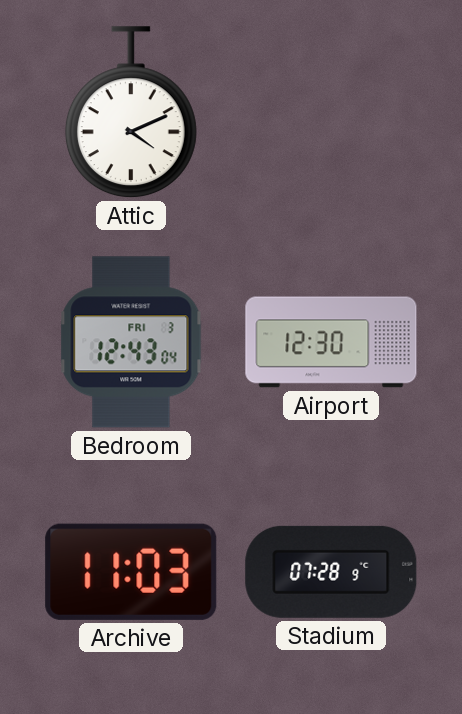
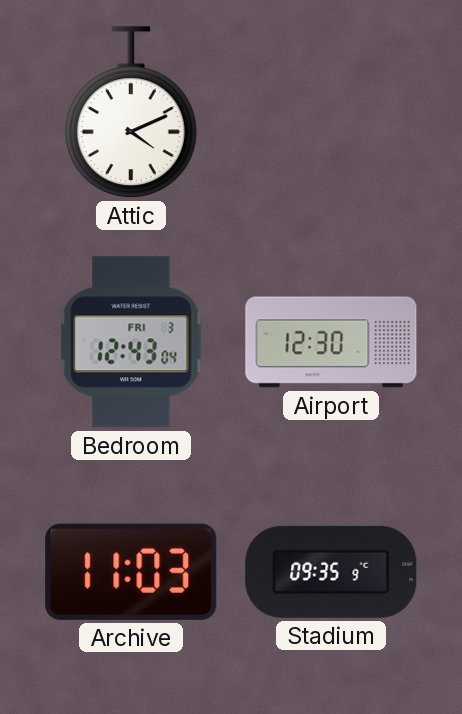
Stadium: 07:28 -> 09:35 (331, 572)
